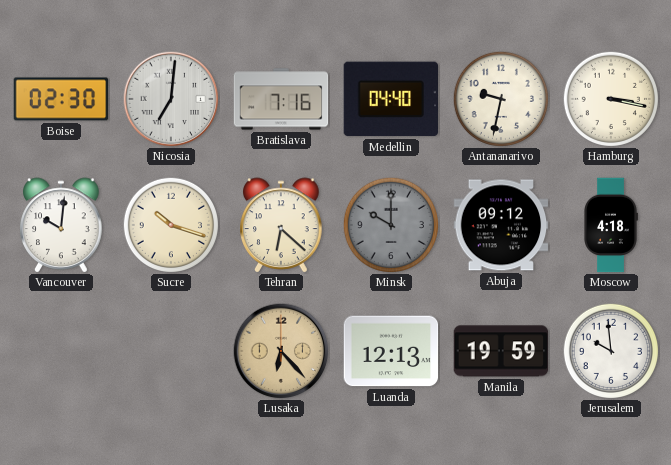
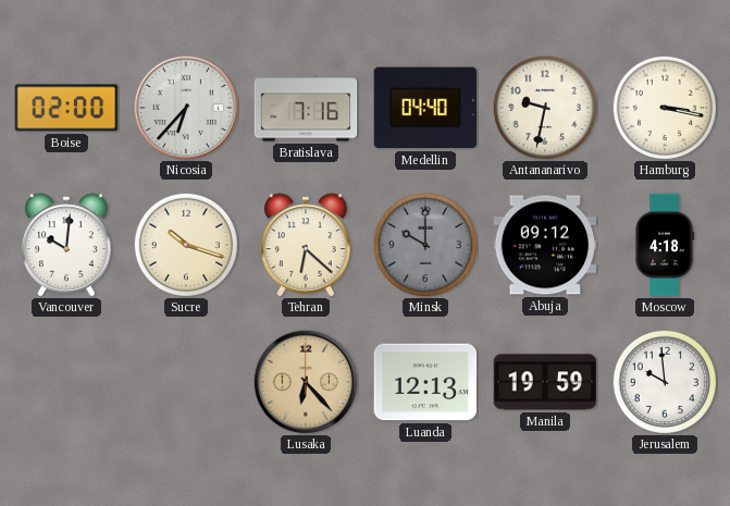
Boise: 02:30 -> 02:00 (66, 108)
Nicosia: 7:01 -> 6:37 (186, 108)
